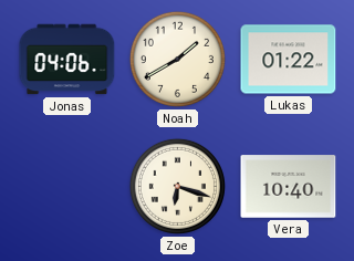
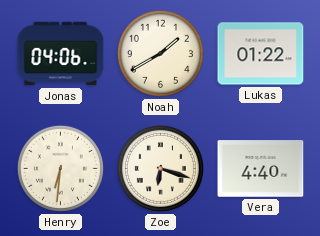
Henry: none -> 6:31 (60, 168)
Vera: 10:40 -> 4:40 (261, 169)
